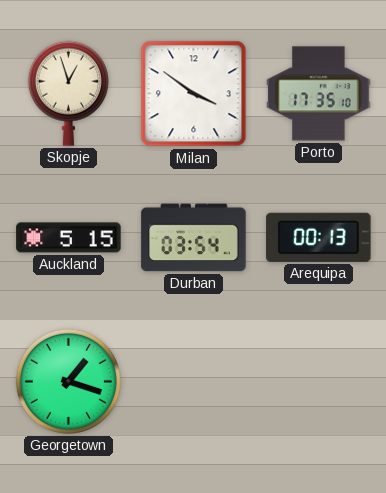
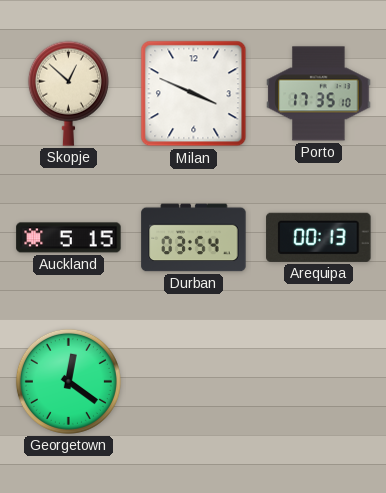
Skopje: 12:57 -> 12:52 (68, 93)
Milan: 3:51 -> 3:49 (194, 94)
Georgetown: 1:18 -> 12:21 (68, 381)
